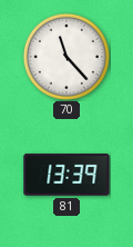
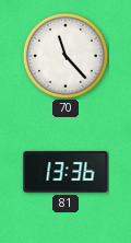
81: 13:39 -> 13:36 (65, 172)
